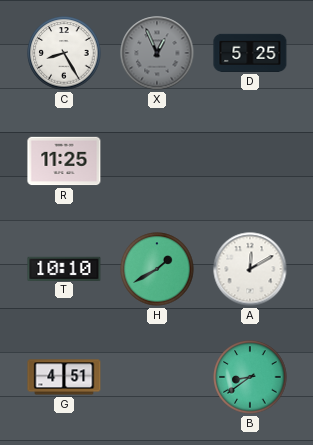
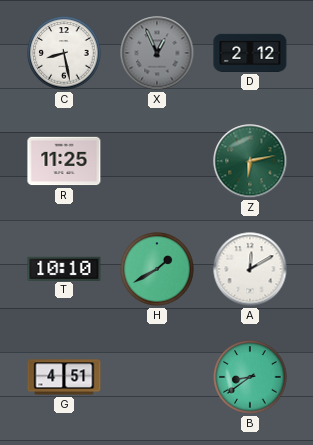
C: 8:25 -> 8:28 (64, 53)
D: 5:25 -> 2:12 (250, 53)
Z: none -> 6:13 (250, 161)
